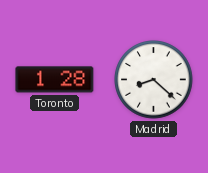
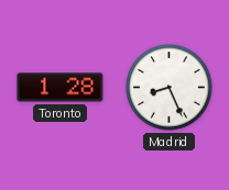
Madrid: 8:22 -> 8:26 (170, 88)
